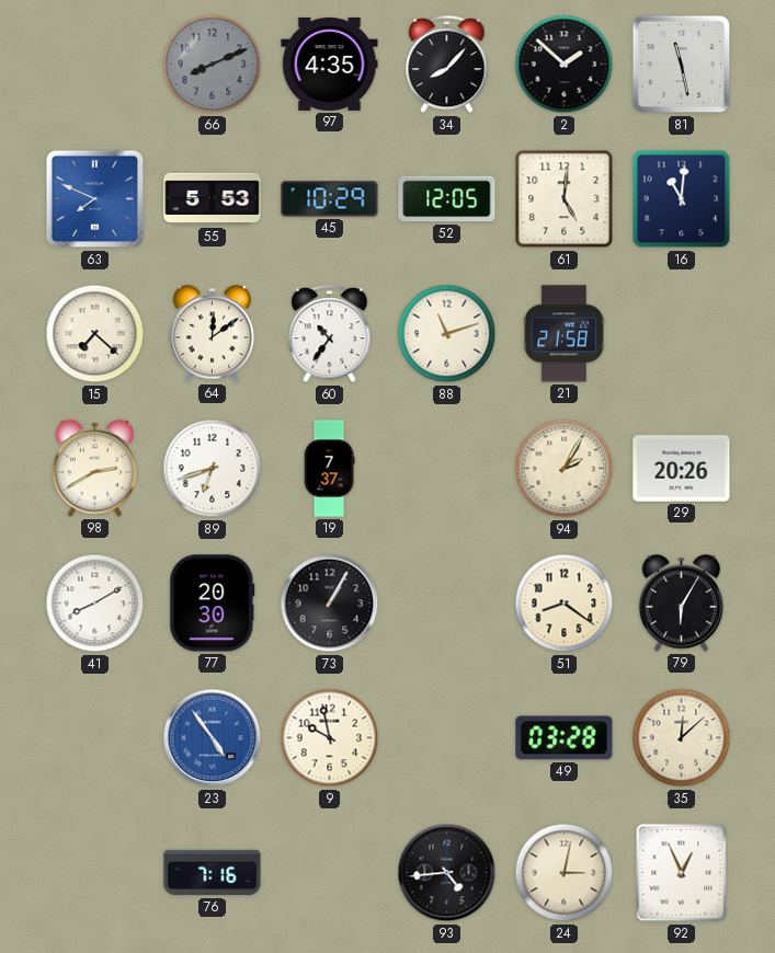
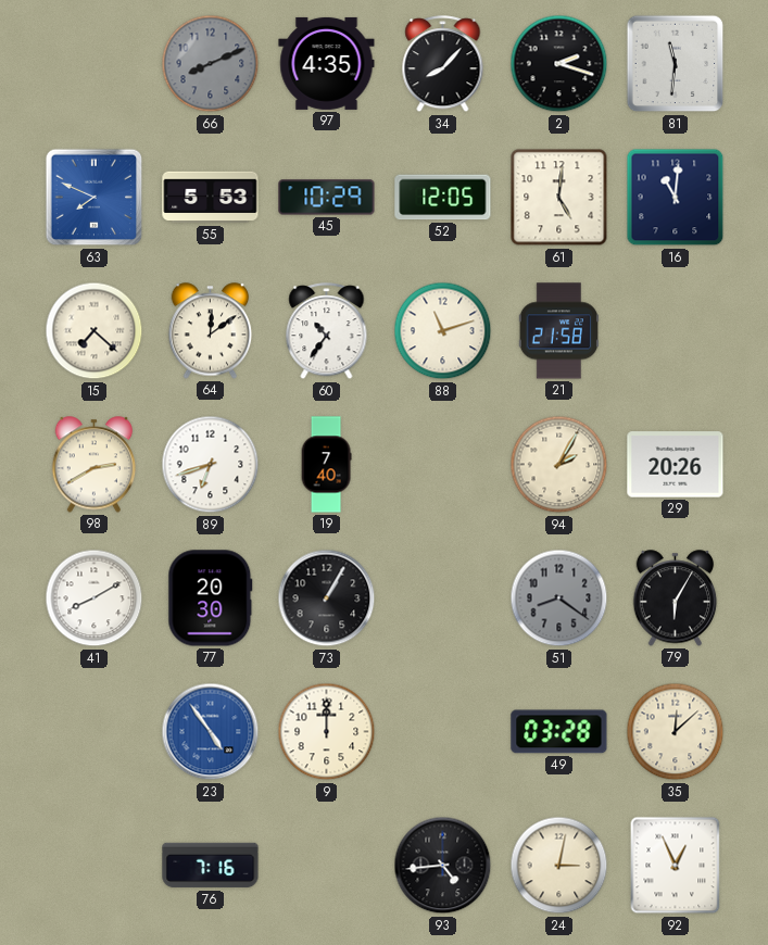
2: 1:52 -> 2:18 (559, 64)
81: 11:28 -> 11:31 (676, 64)
19: 7:37 -> 7:40 (326, 465)
51 dial: cream -> grey (559, 598)
9: 9:58 -> 12:00 (327, 732)
